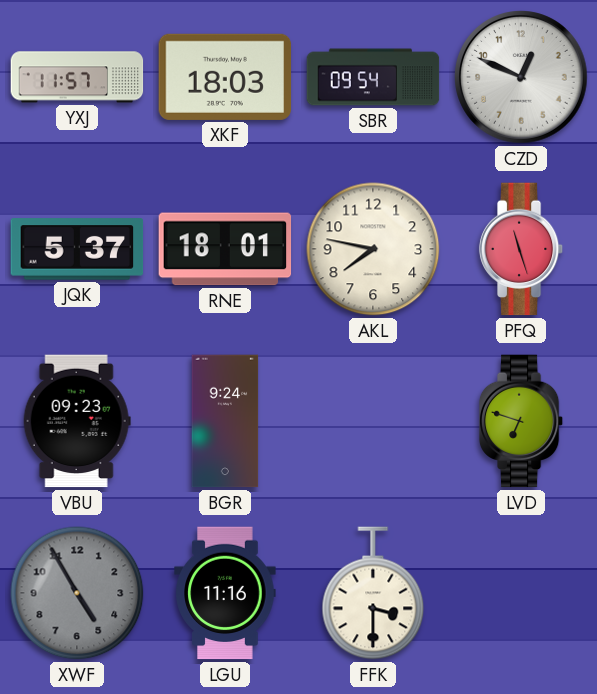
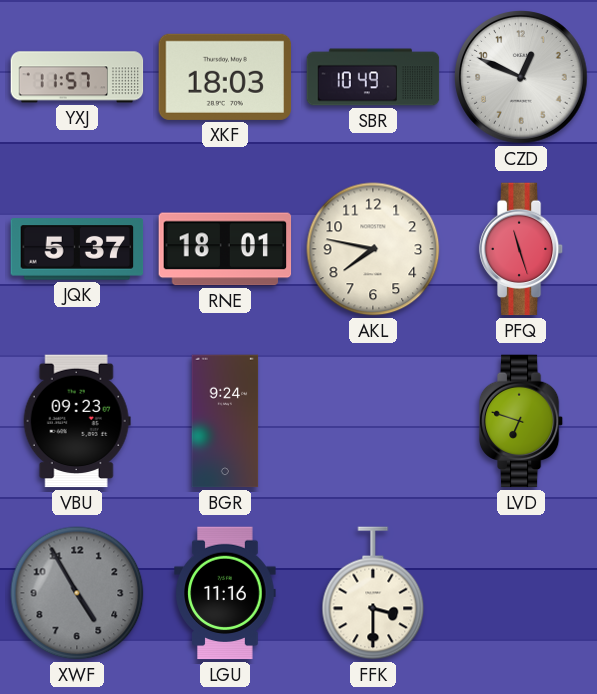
SBR: 09:54 -> 10:49 (373, 77)
